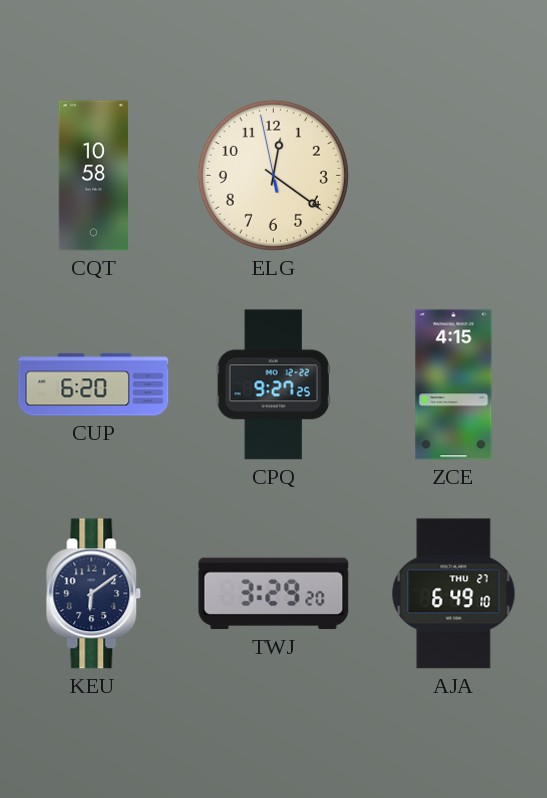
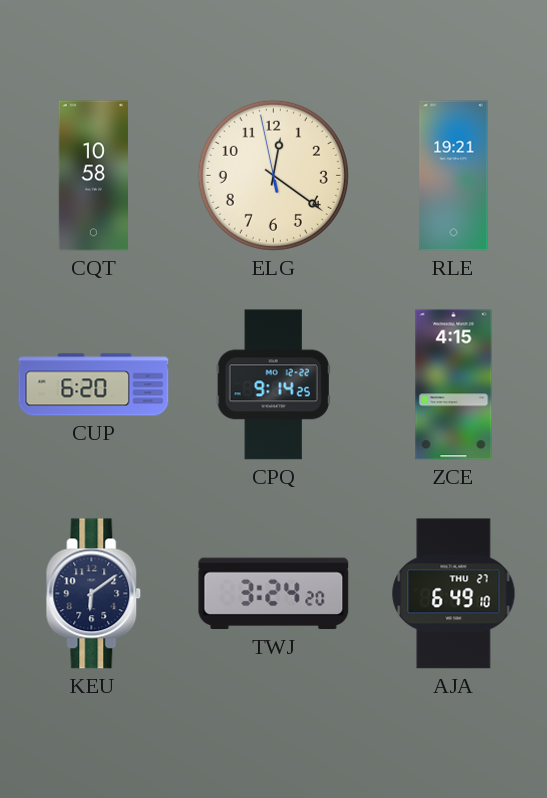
RLE: none -> 19:21 (454, 176)
CPQ: 9:27 -> 9:14 (273, 385)
TWJ: 3:29 -> 3:24 (274, 594)
